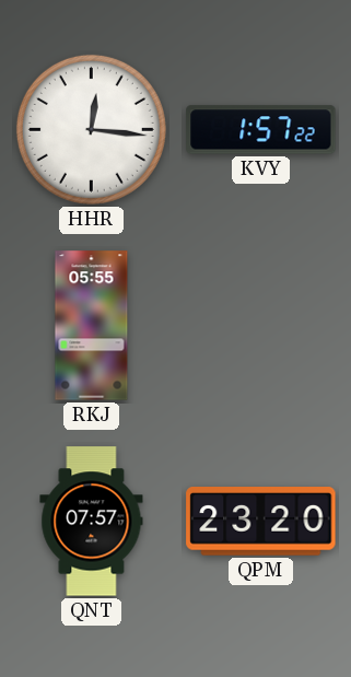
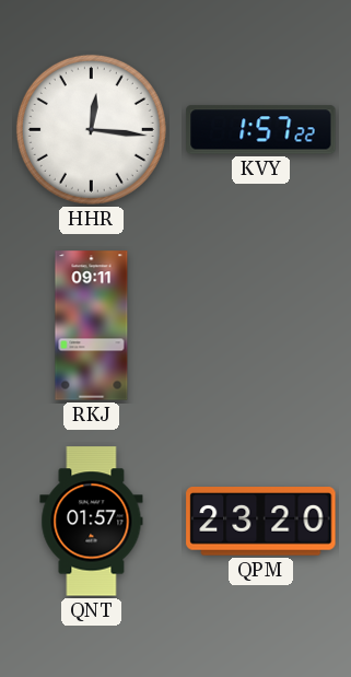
RKJ: 05:55 -> 09:11 (92, 326)
QNT: 07:57 -> 01:57 (92, 522)
